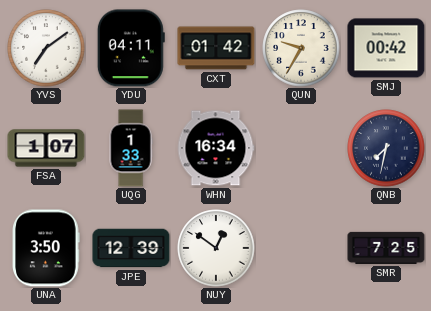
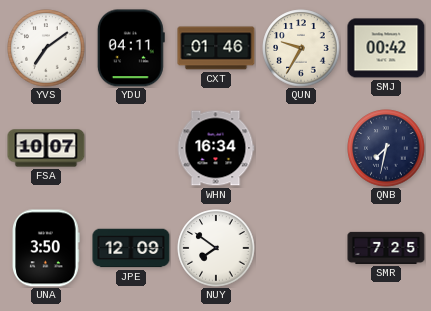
CXT: 01:42 -> 01:46 (216, 48)
FSA: 1:07 -> 10:07 (46, 148)
UQG: 1:33 -> none (131, 148)
JPE: 12:39 -> 12:09 (131, 248)
NUY: 12:51 -> 7:51 (216, 248)
